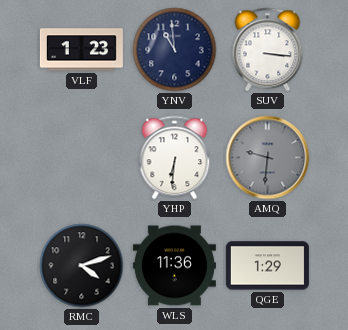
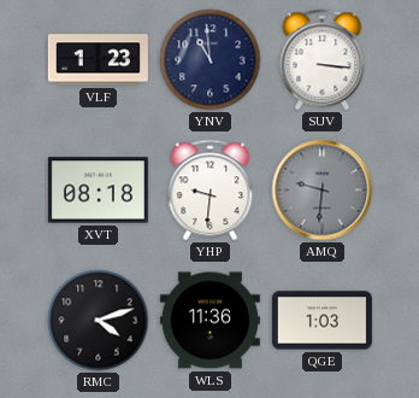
XVT: none -> 08:18 (98, 191)
YHP: 6:31 -> 9:31 (211, 191)
QGE: 1:29 -> 1:03 (321, 321)
